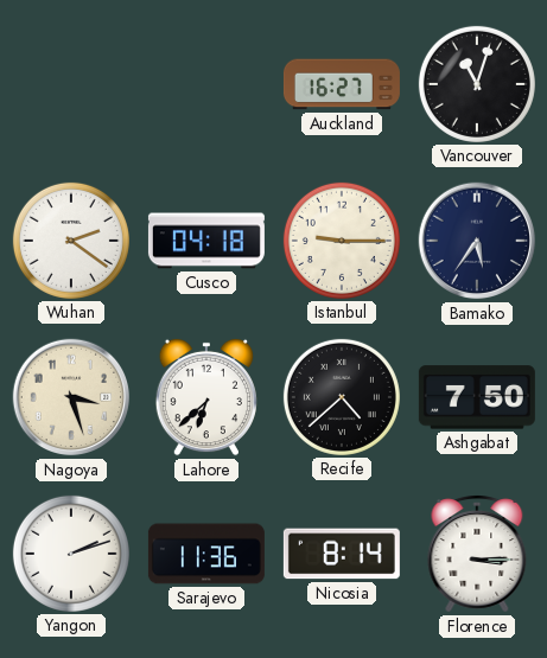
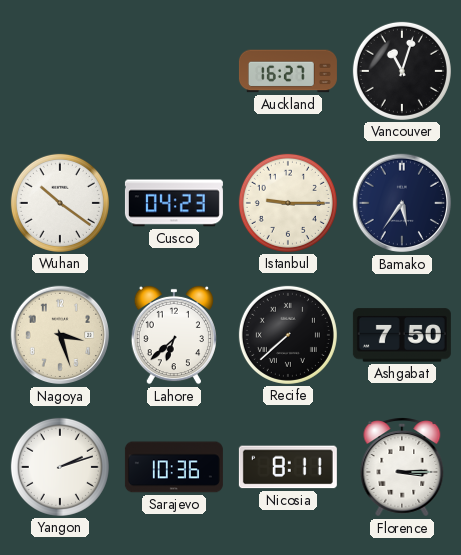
Wuhan: 2:21 -> 10:21 (60, 203)
Cusco: 04:18 -> 04:23 (174, 203)
Recife: 4:38 -> 7:38 (288, 335)
Sarajevo: 11:36 -> 10:36 (174, 467)
Nicosia: 8:14 -> 8:11 (288, 467)
